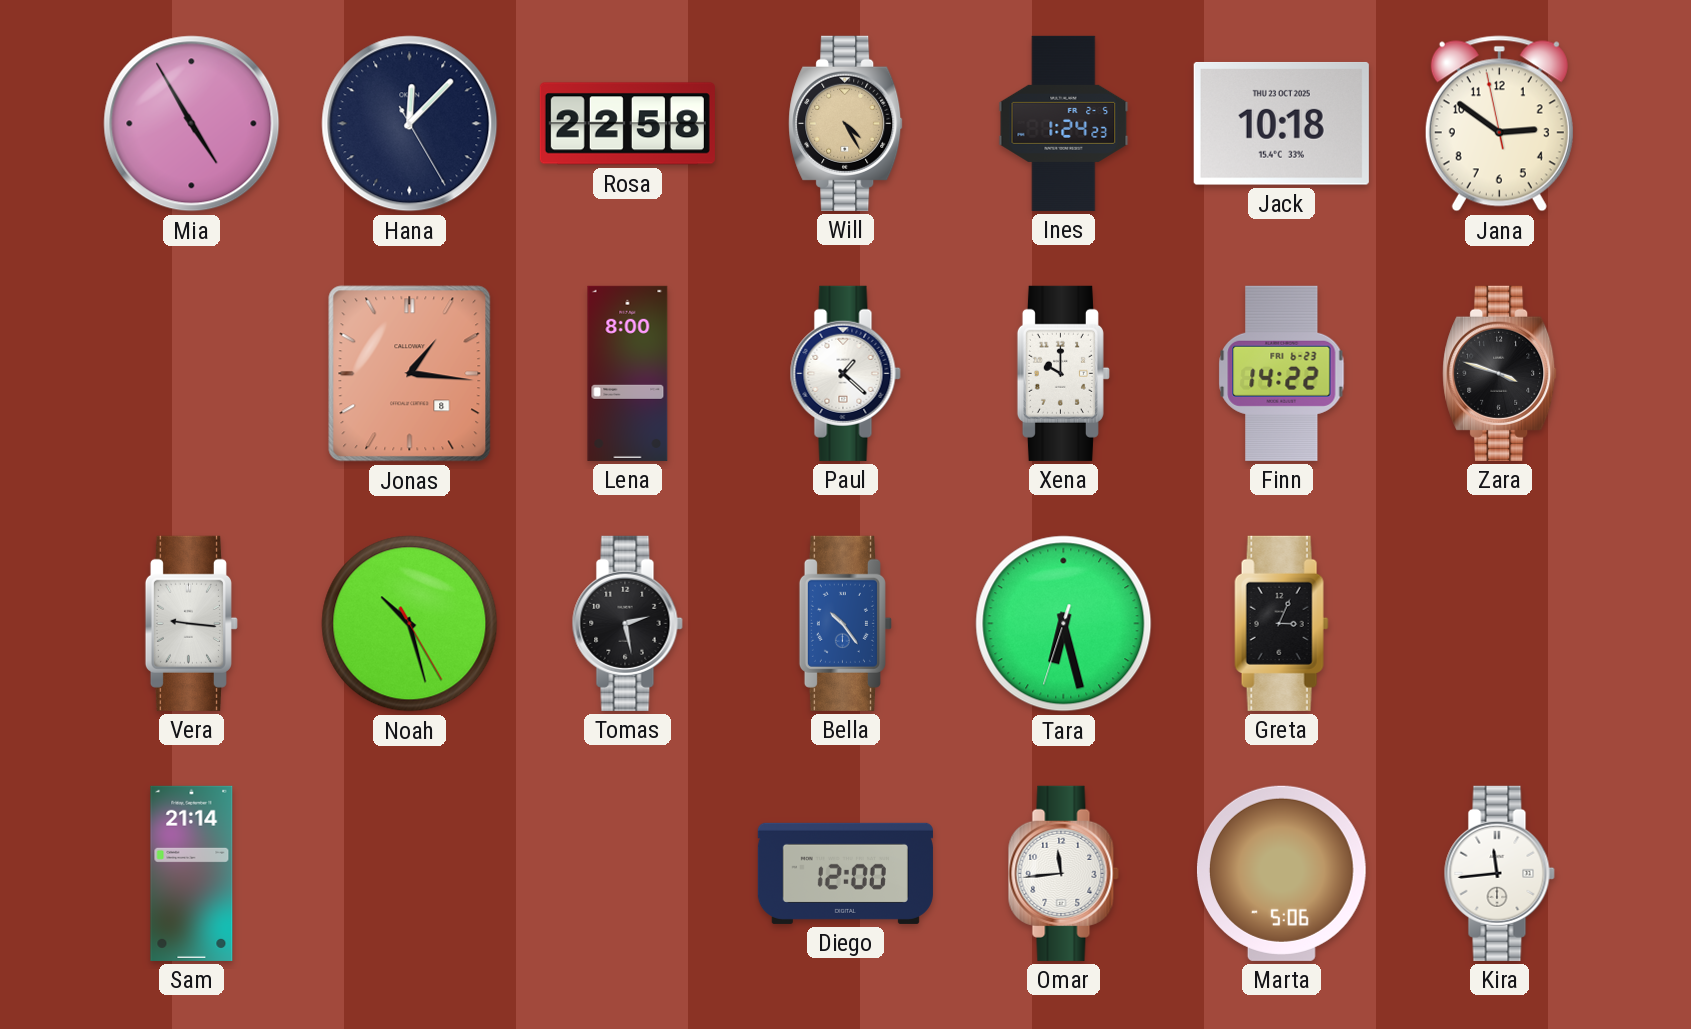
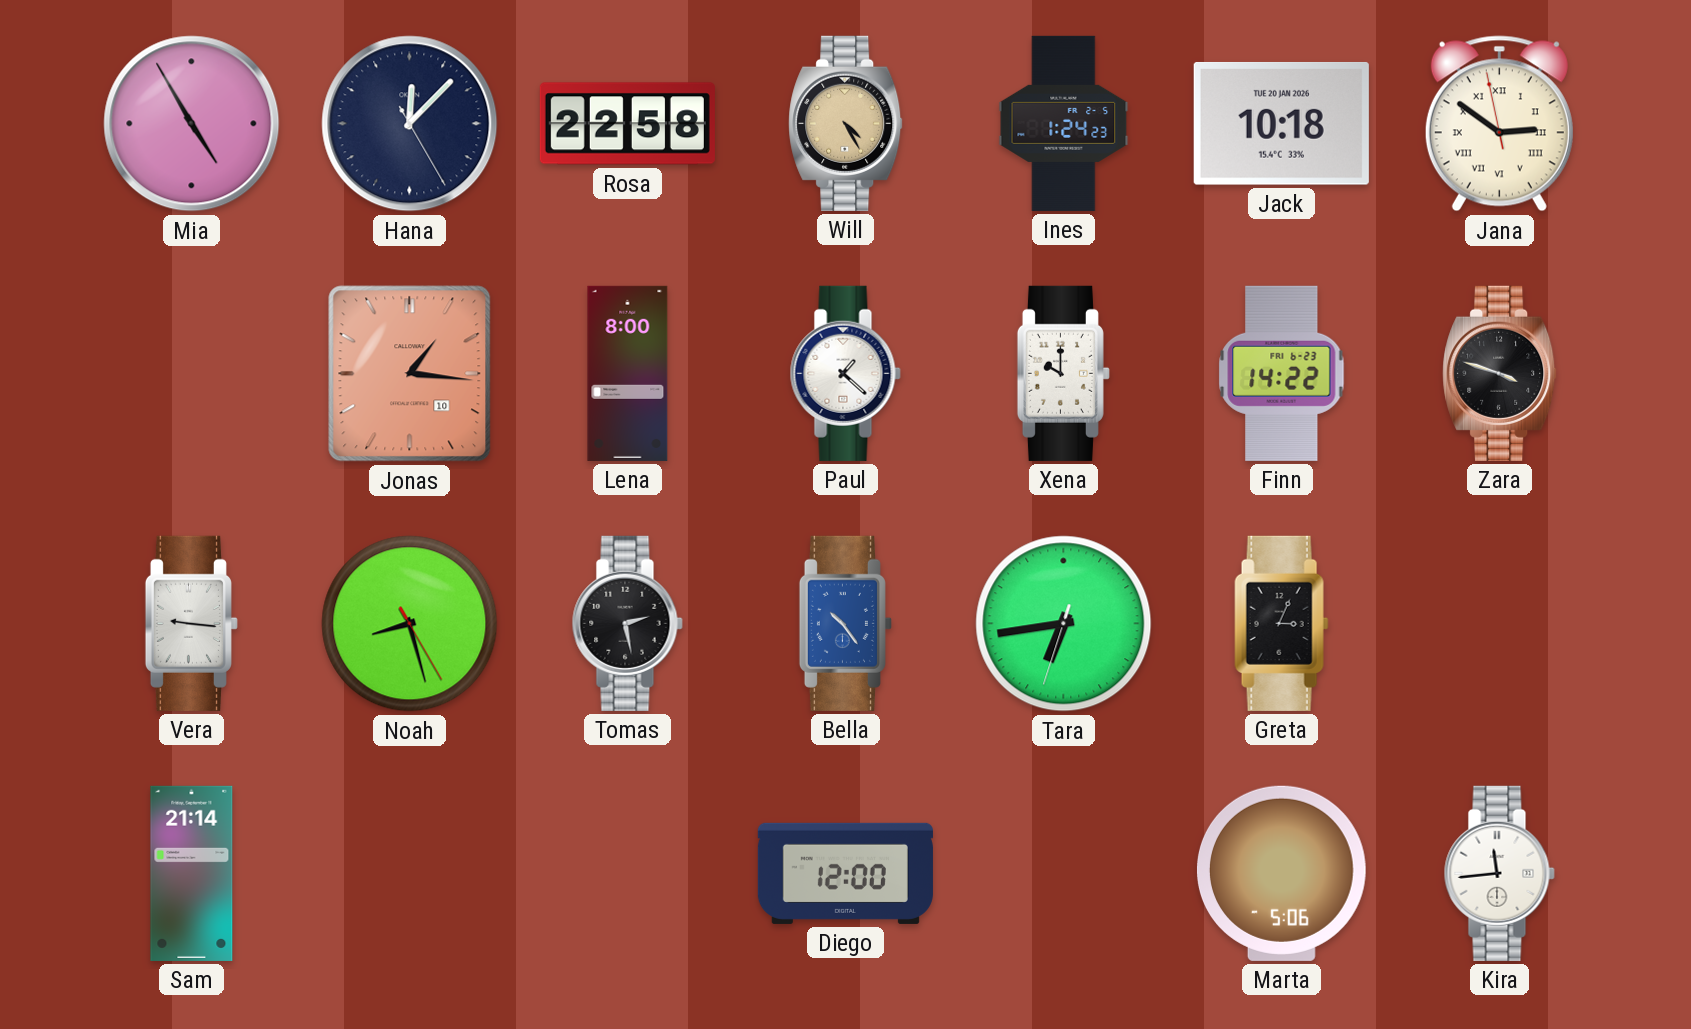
Jack date: THU 23 OCT 2025 -> TUE 20 JAN 2026 (1281, 123)
Jana numerals: Arabic -> Roman (1499, 124)
Jonas date: 8 -> 10 (410, 374)
Noah: 10:27 -> 8:27 (410, 624)
Tara: 6:27 -> 6:43 (1064, 624)
Omar: 11:44 -> none (1063, 873)
